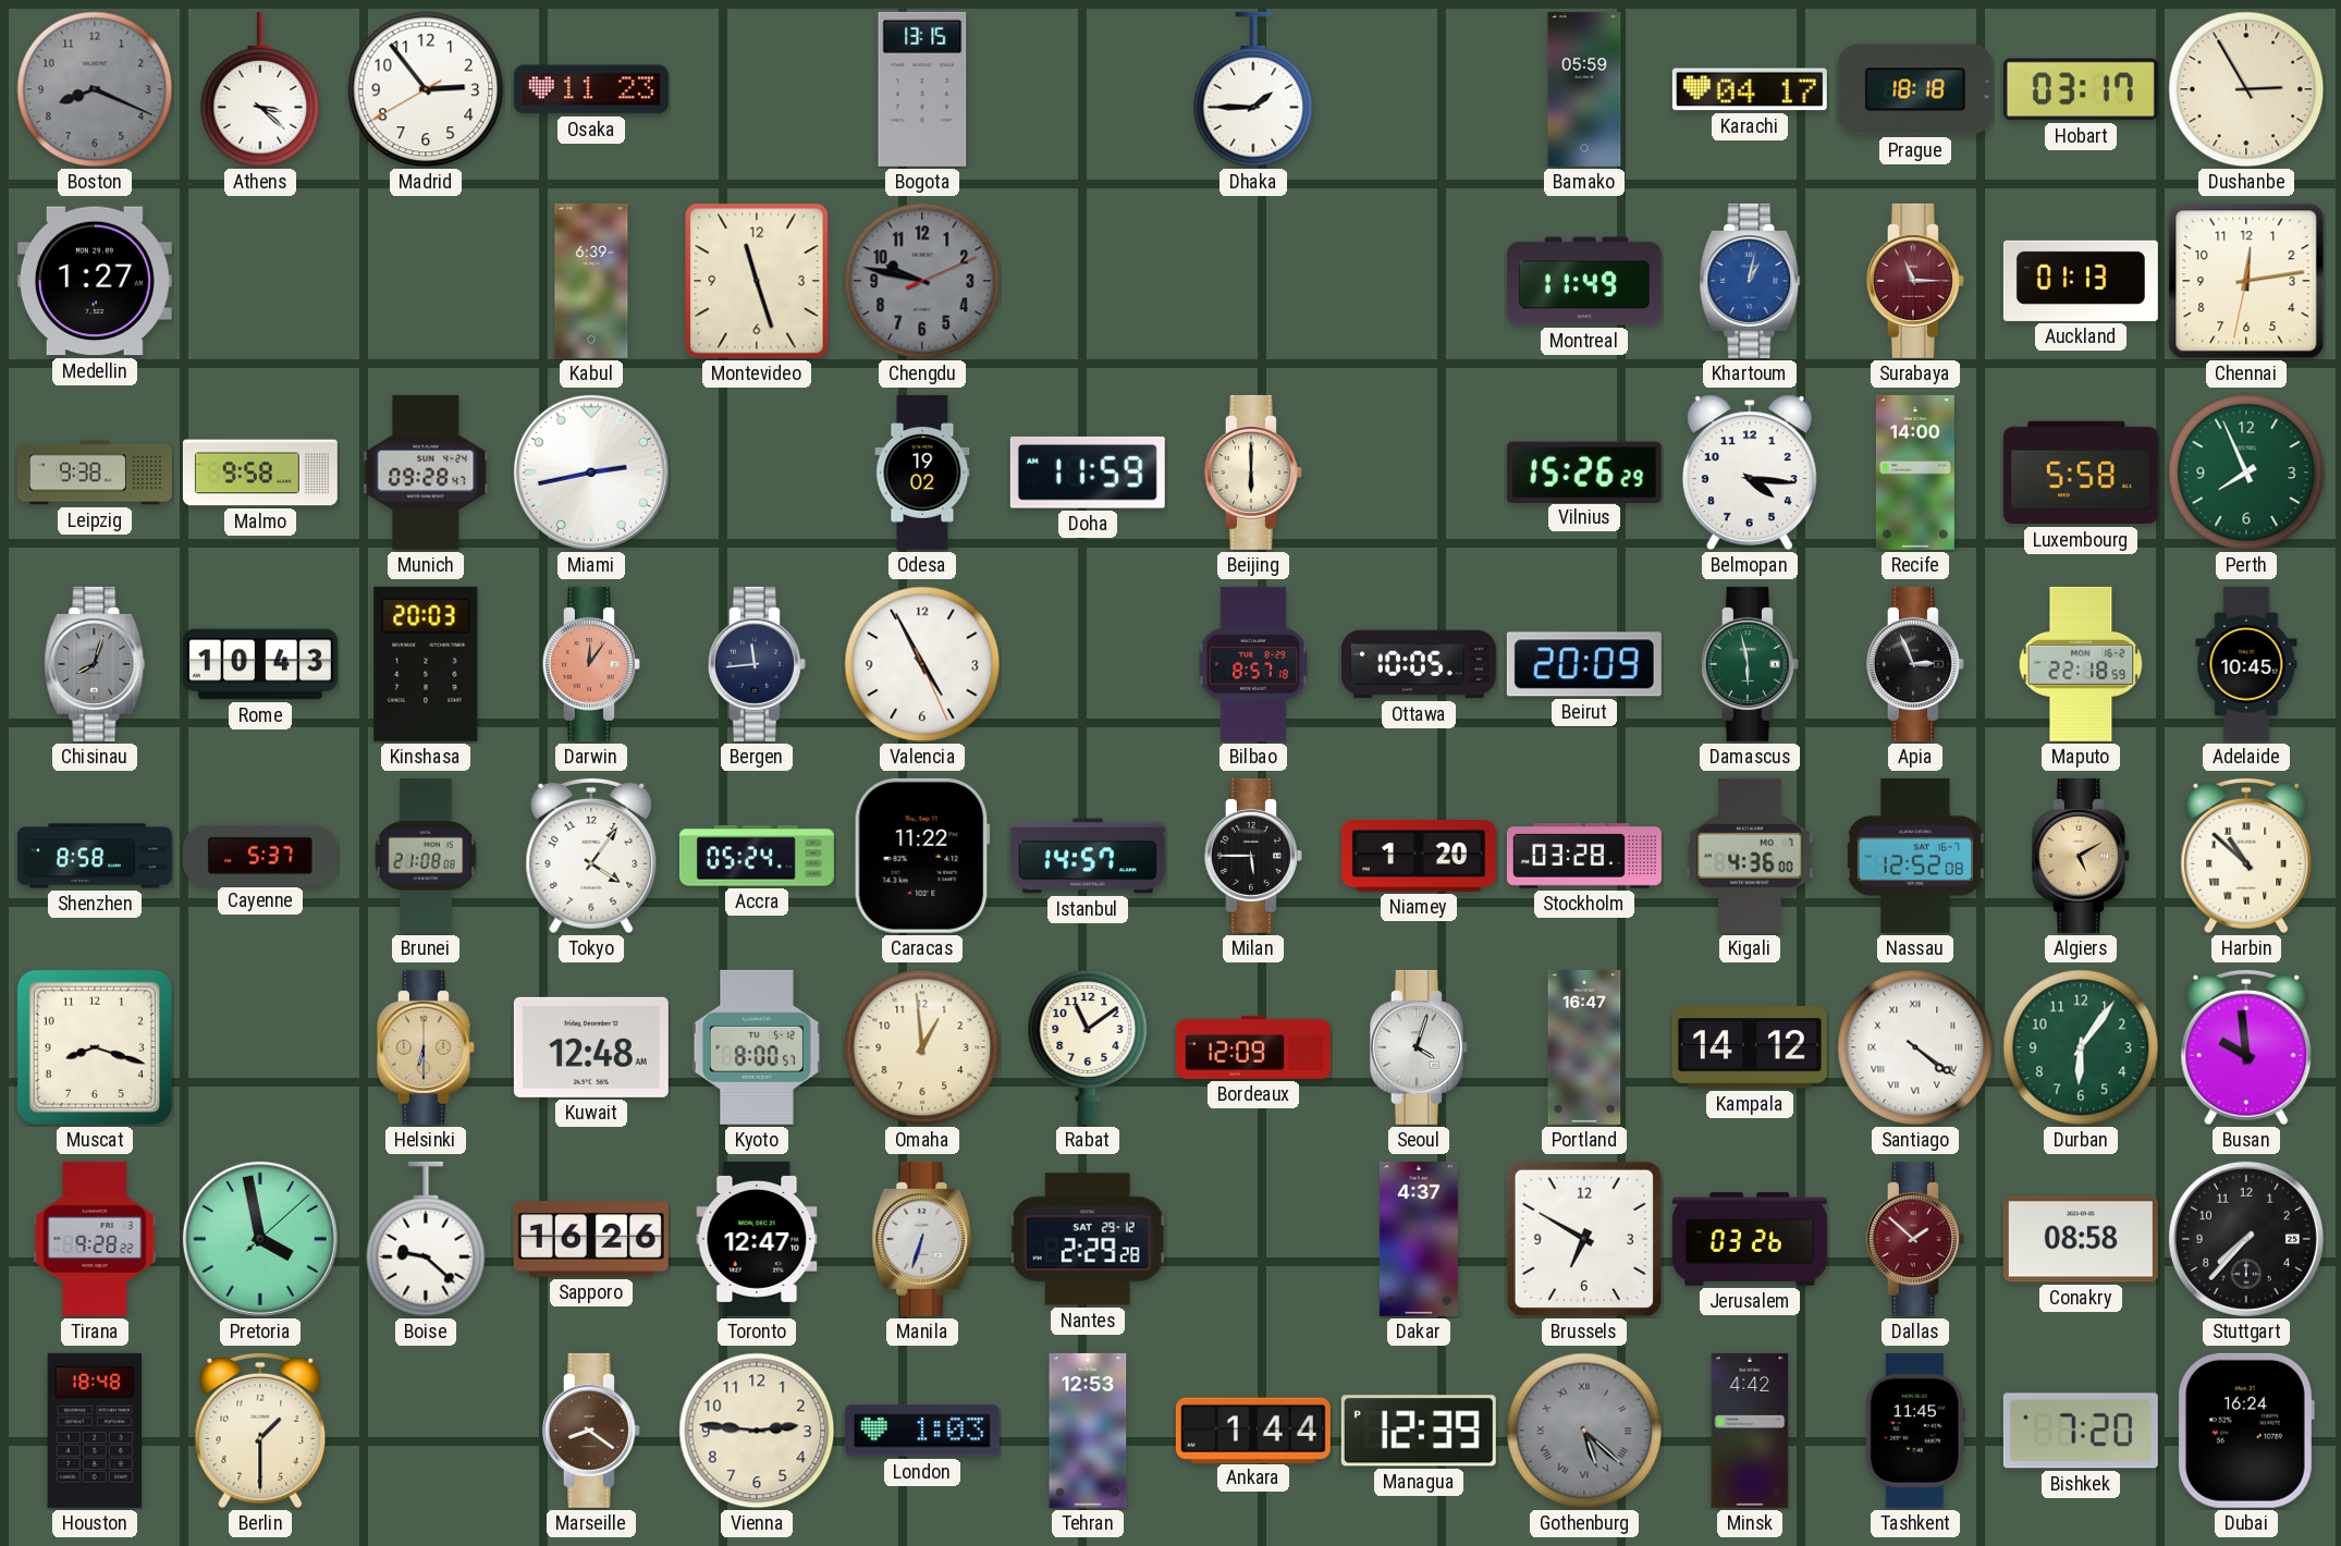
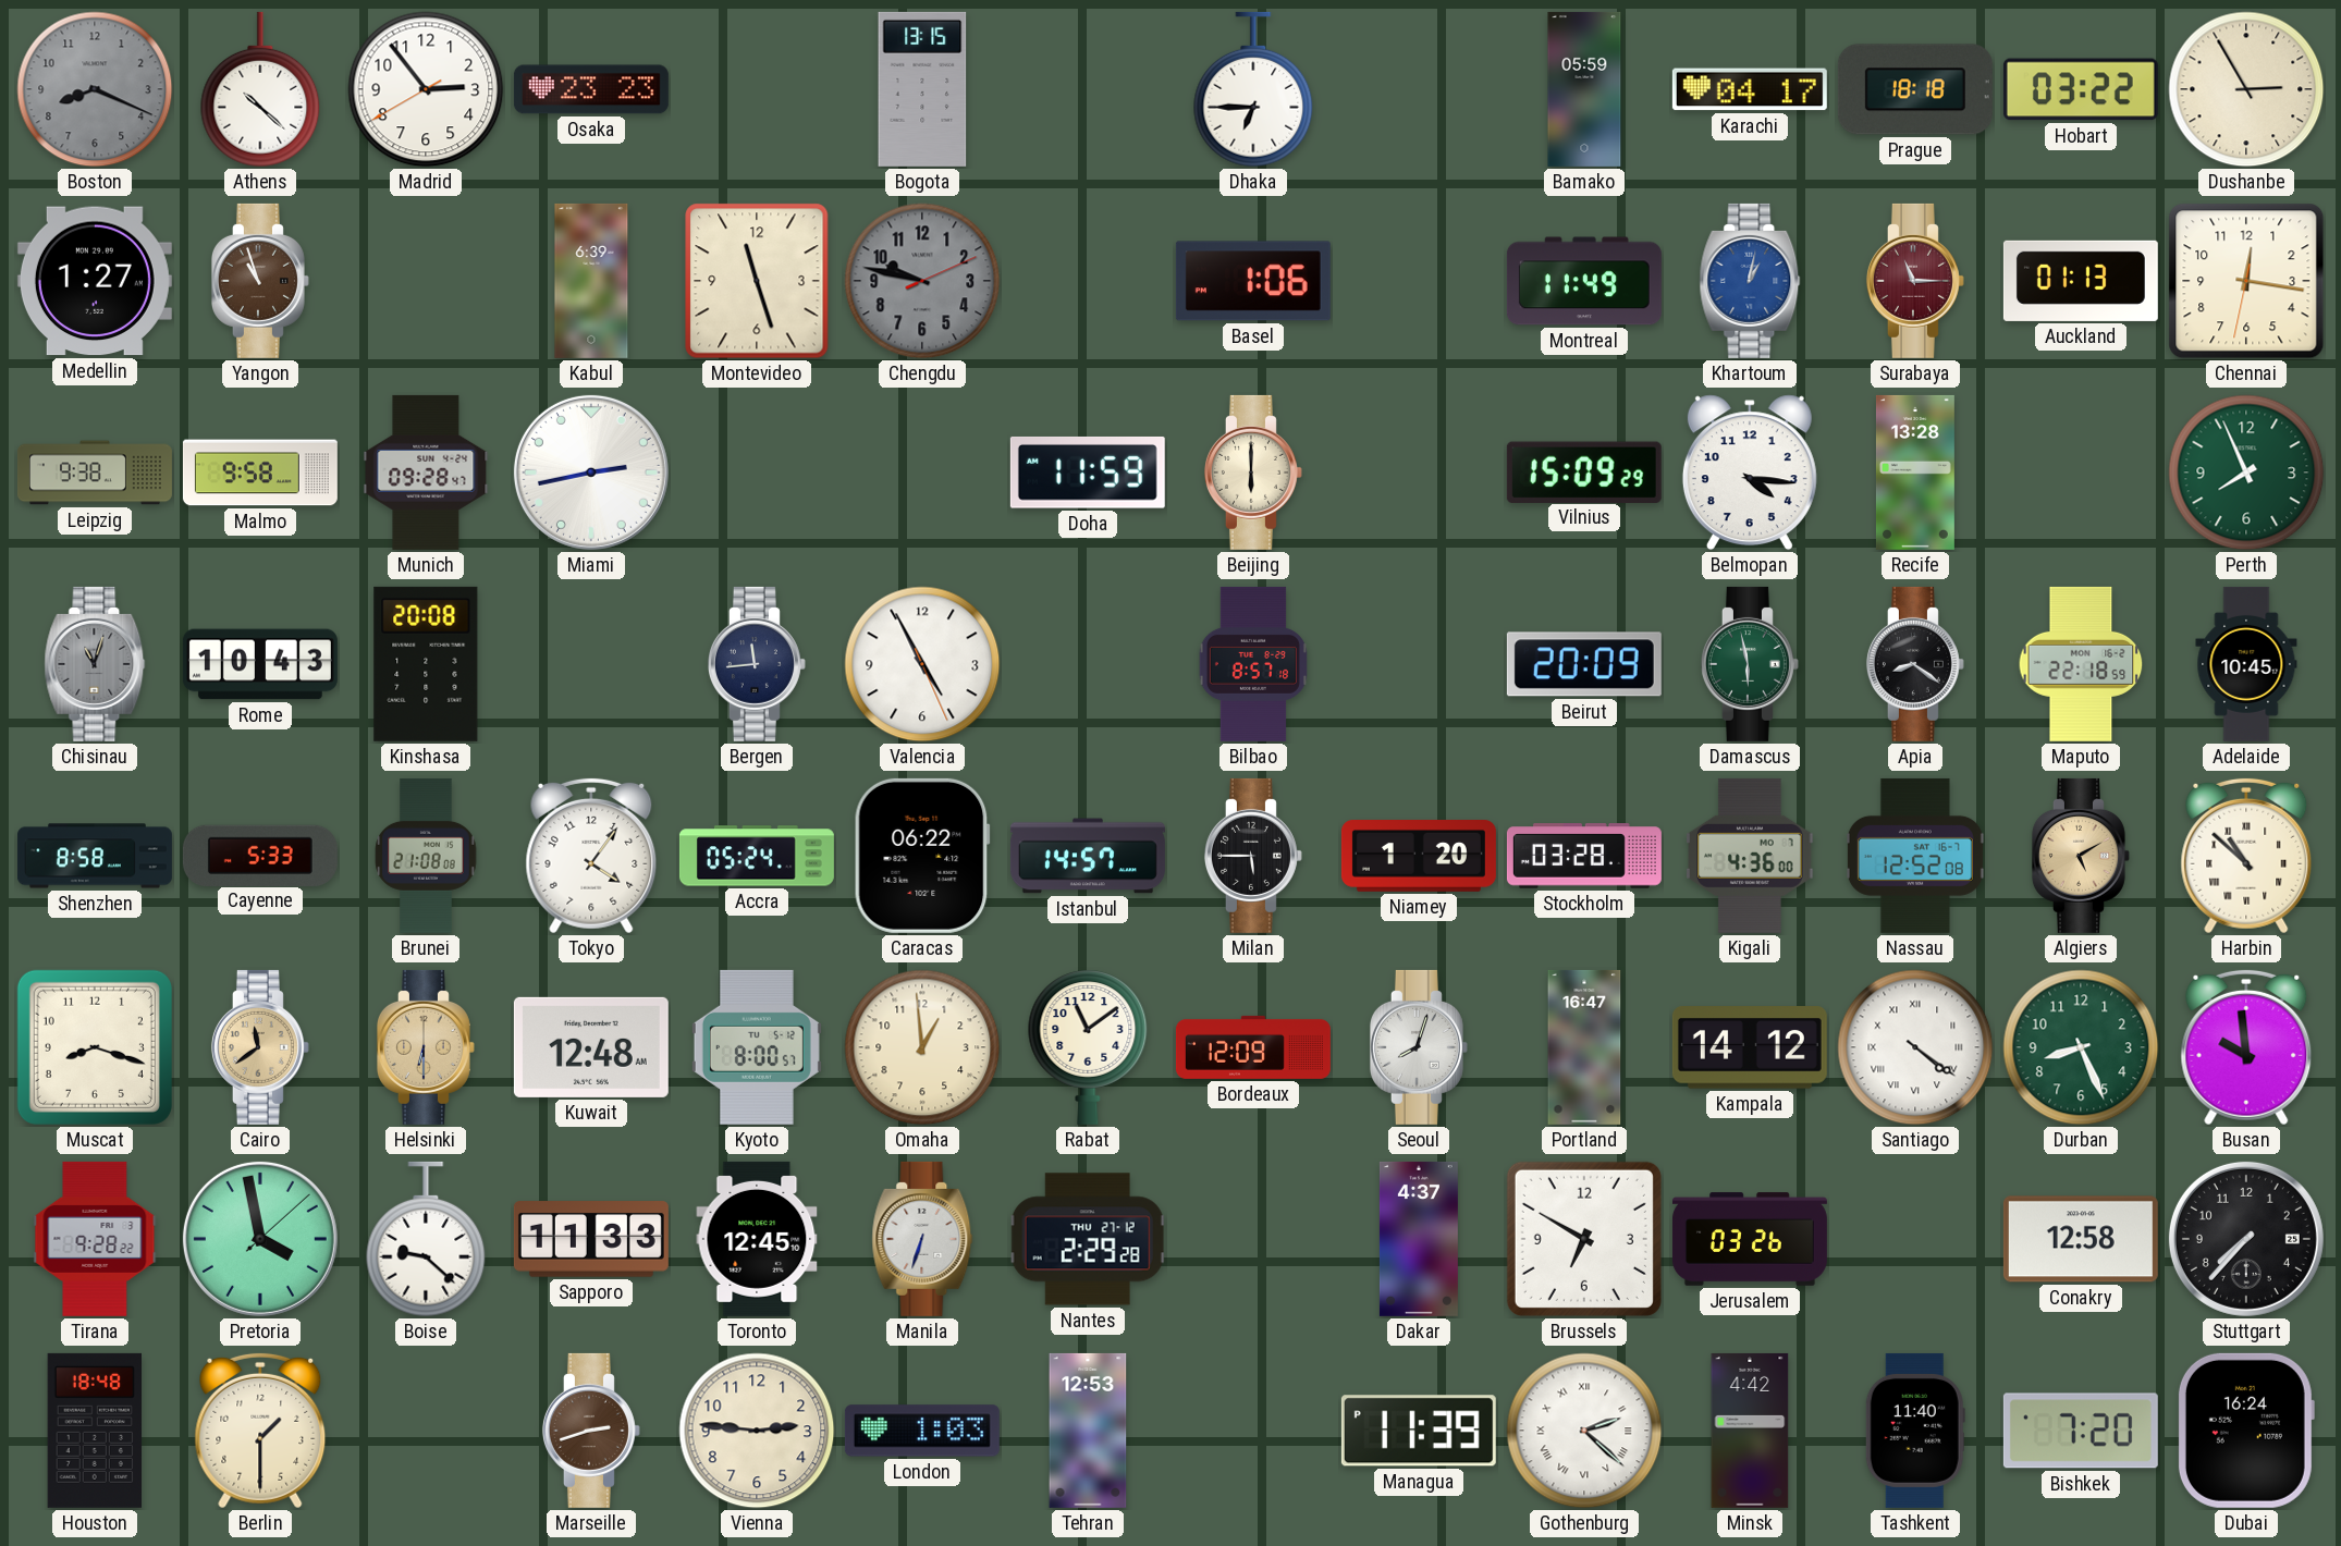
Athens: 3:22 -> 10:22 (260, 89)
Osaka: 11:23 -> 23:23 (591, 89)
Dhaka: 1:45 -> 6:45 (1253, 89)
Hobart: 03:17 -> 03:22 (2081, 89)
Yangon: none -> 10:57 (260, 281)
Basel: none -> 1:06 (1253, 281)
Chennai: 12:13 -> 12:16 (2246, 281)
Odesa: 19:02 -> none (922, 473)
Vilnius: 15:26 -> 15:09 (1584, 471)
Recife: 14:00 -> 13:28 (1915, 473)
Luxembourg: 5:58 -> none (2081, 473)
Chisinau: 8:03 -> 11:03 (95, 664)
Kinshasa: 20:03 -> 20:08 (426, 664)
Darwin: 12:06 -> none (591, 664)
Ottawa: 10:05 -> none (1419, 664)
Apia: 2:56 -> 8:21 (1915, 664)
Cayenne: 5:37 -> 5:33 (260, 855)
Caracas: 11:22 -> 06:22 (922, 856)
Cairo: none -> 11:39 (260, 1047)
Seoul: 4:03 -> 8:03 (1419, 1047)
Durban: 6:06 -> 8:26 (2081, 1047)
Sapporo: 16:26 -> 11:33 (591, 1239)
Toronto: 12:47 -> 12:45 (757, 1239)
Nantes date: SAT 29-12 -> THU 27-12 (1088, 1239)
Dallas: 1:52 -> none (1915, 1239)
Conakry: 08:58 -> 12:58 (2081, 1239)
Marseille: 8:21 -> 2:42 (591, 1431)
Ankara: 1:44 -> none (1253, 1430)
Managua: 12:39 -> 11:39 (1419, 1431)
Gothenburg: 5:22 -> 2:22 (1584, 1431)
Gothenburg dial: grey -> white (1584, 1431)
Tashkent: 11:45 -> 11:40 (1915, 1431)
